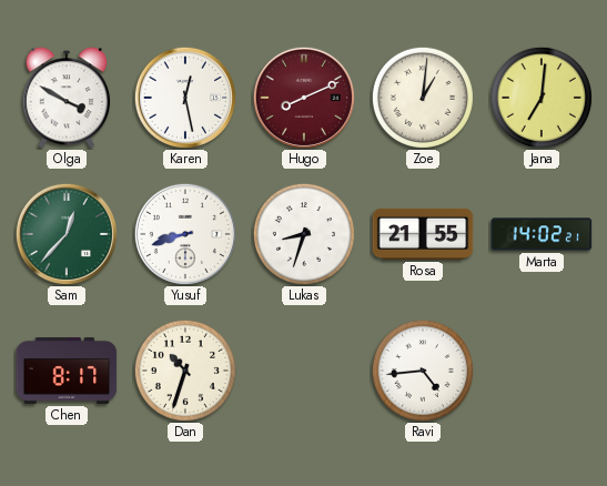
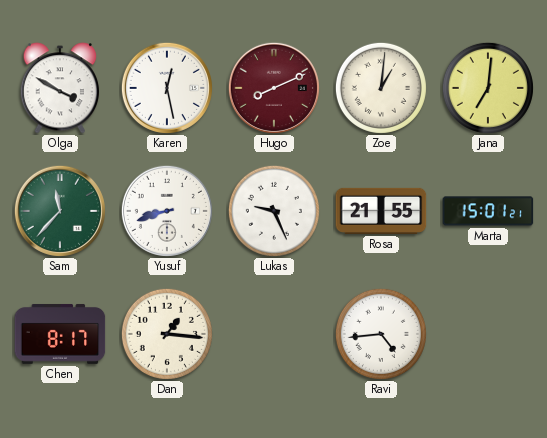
Sam: 12:37 -> 11:37 (60, 211)
Lukas: 8:33 -> 9:26 (274, 211)
Marta: 14:02 -> 15:01 (488, 211)
Dan: 10:33 -> 1:16 (167, 334)
